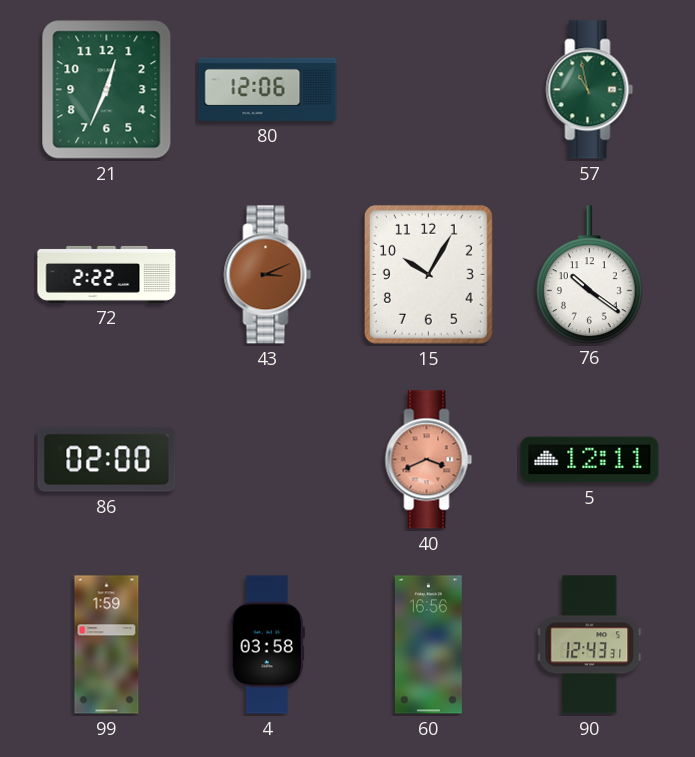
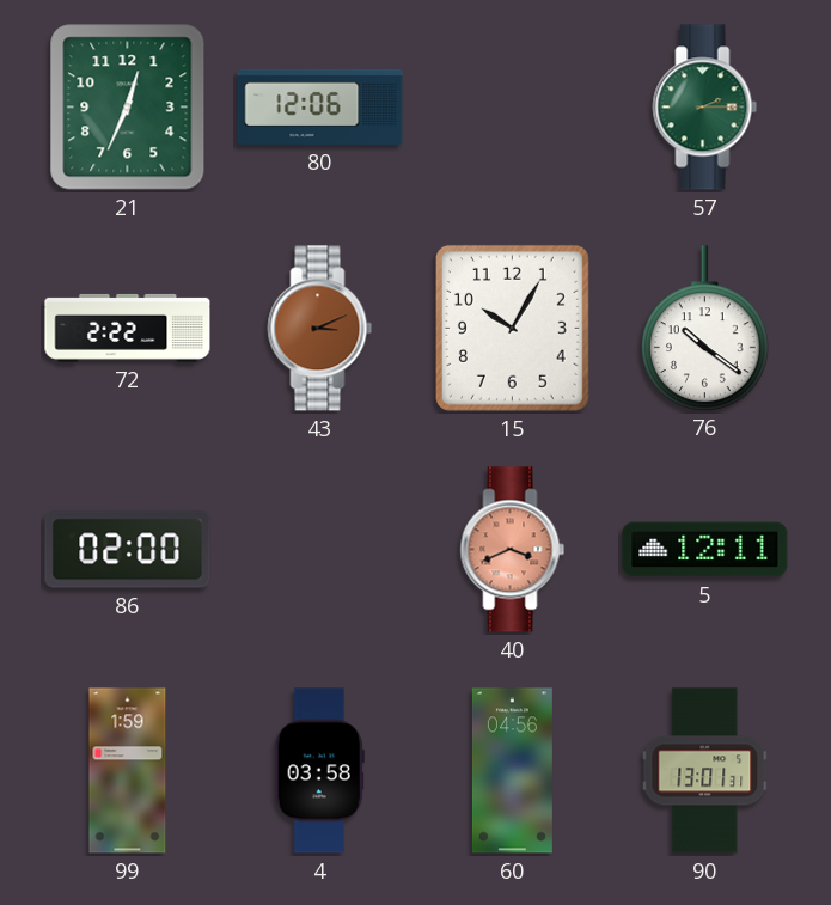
57: 10:58 -> 2:15 (705, 108)
60: 16:56 -> 04:56 (512, 771)
90: 12:43 -> 13:01 (705, 771)
